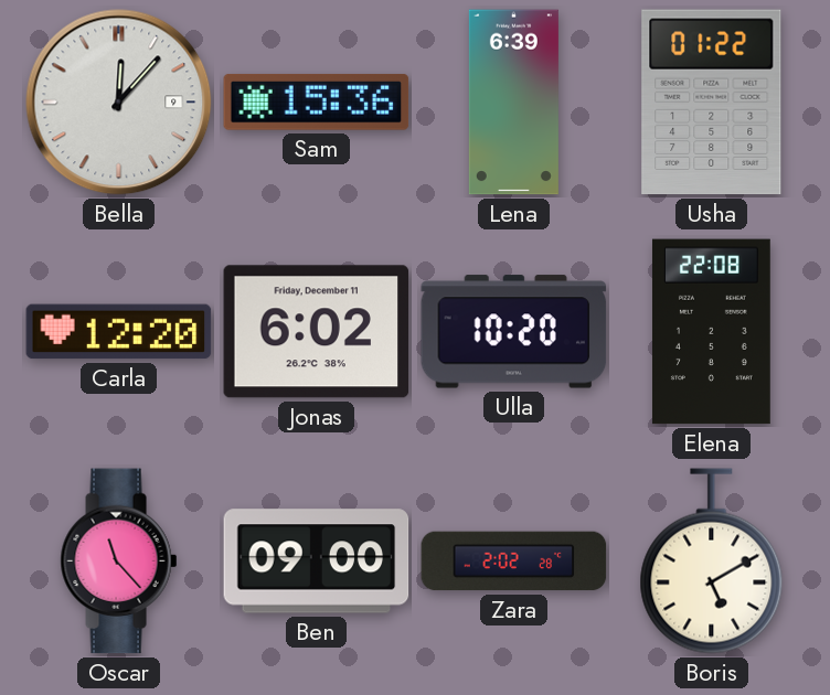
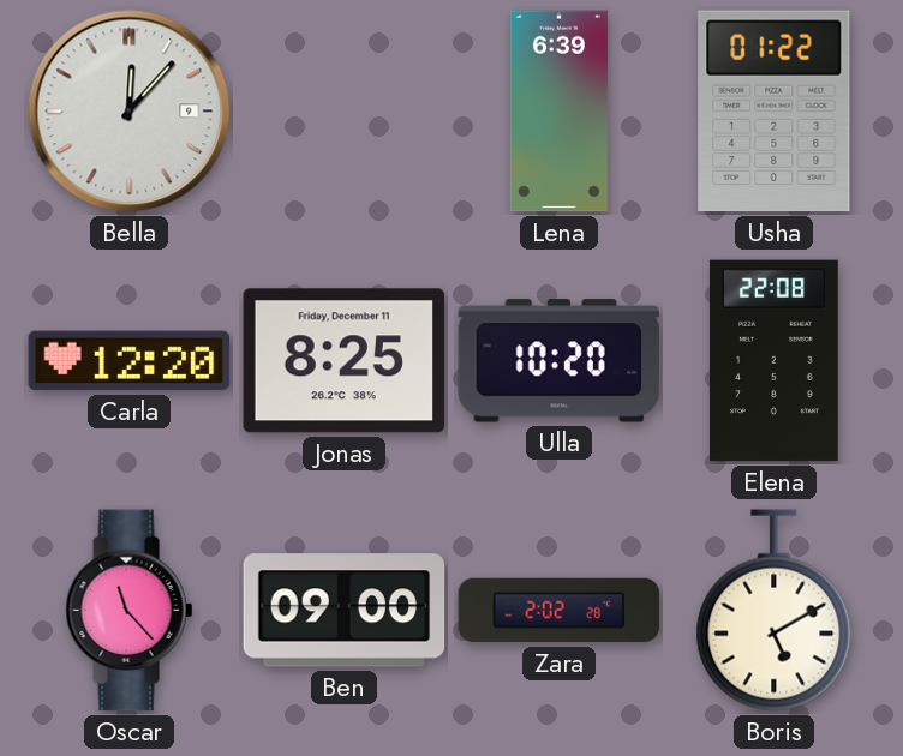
Sam: 15:36 -> none (317, 103)
Jonas: 6:02 -> 8:25 (345, 361)
